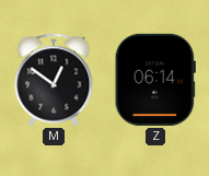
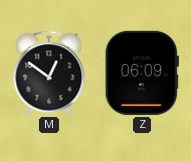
Z: 06:14 -> 06:09 (142, 73)
